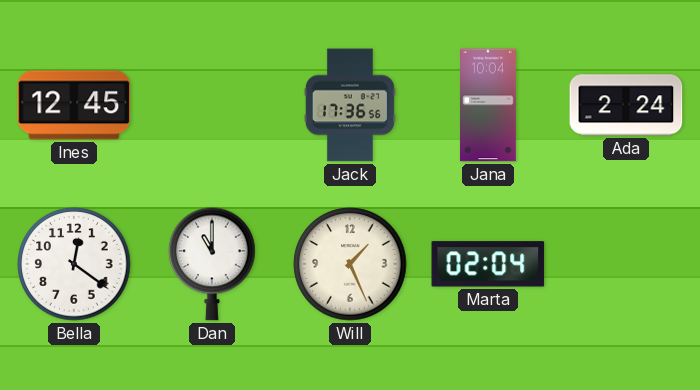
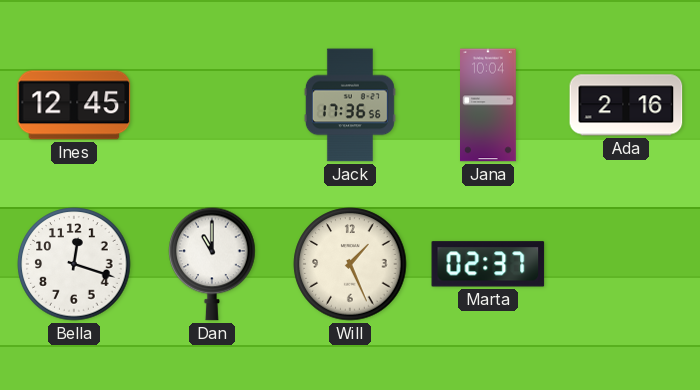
Ada: 2:24 -> 2:16 (626, 105)
Bella: 12:21 -> 12:18 (74, 264)
Marta: 02:04 -> 02:37 (488, 264)
